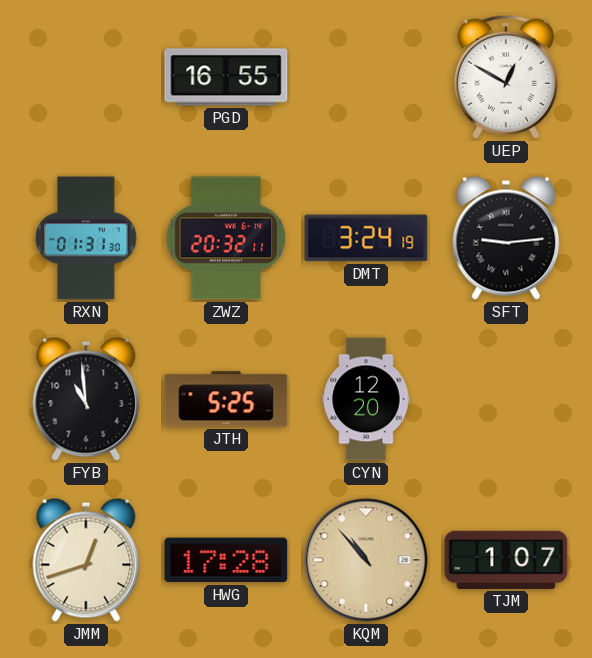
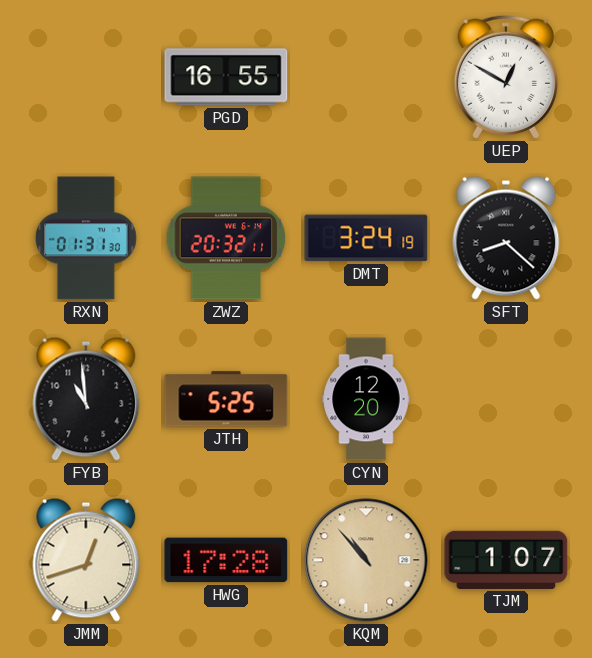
SFT: 9:14 -> 8:22 (506, 238)
